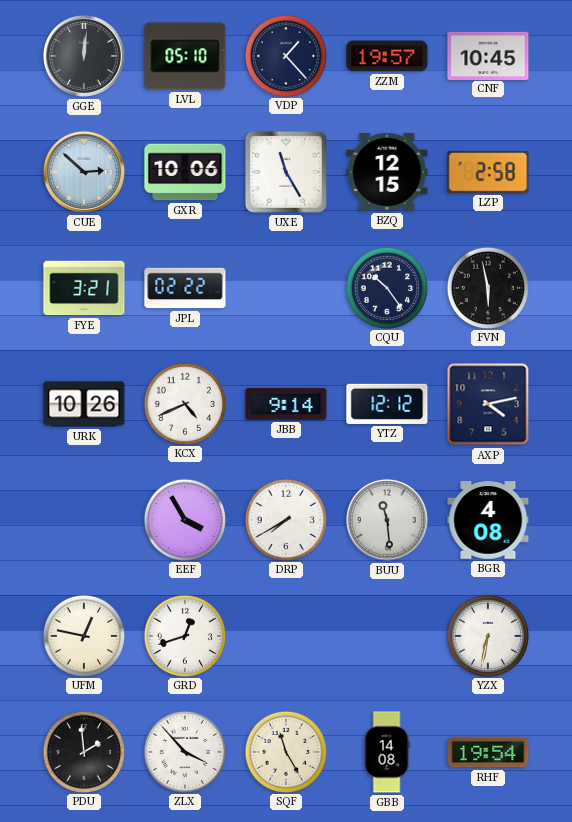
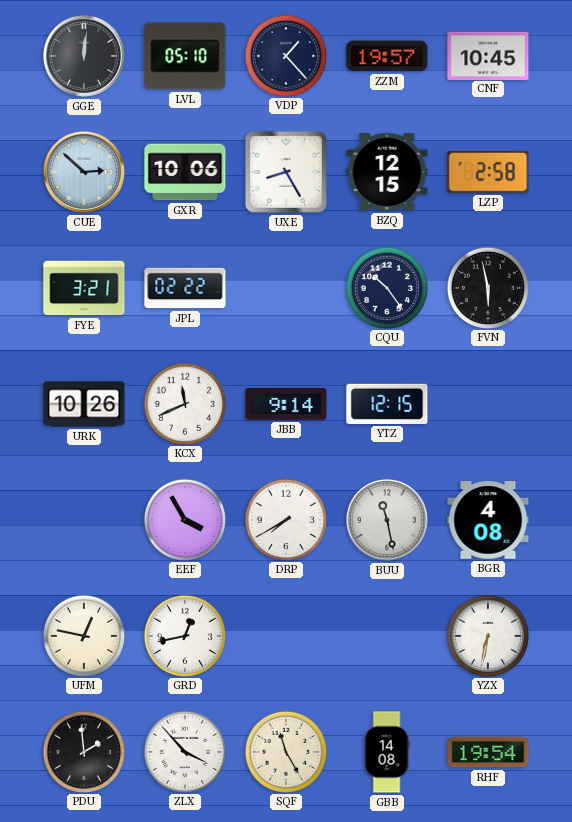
UXE: 11:25 -> 8:25 (286, 172)
KCX: 4:41 -> 11:41 (184, 403)
YTZ: 12:12 -> 12:15 (387, 404)
AXP: 4:13 -> none (488, 404)
BUU: 11:29 -> 11:28 (387, 520)
GRD: 12:42 -> 12:43 (184, 635)
